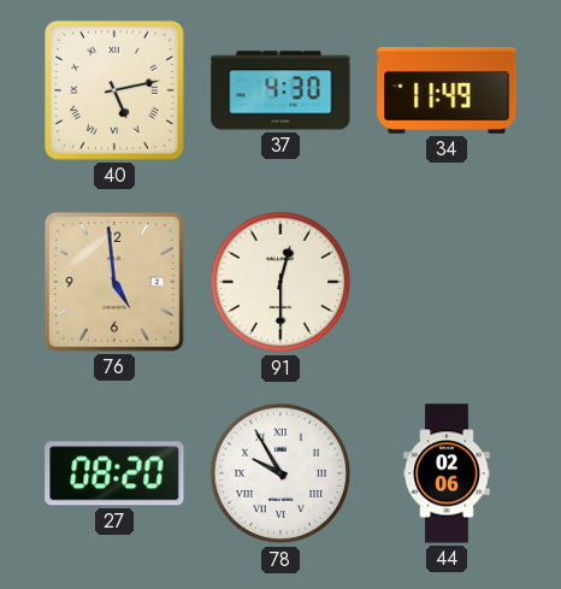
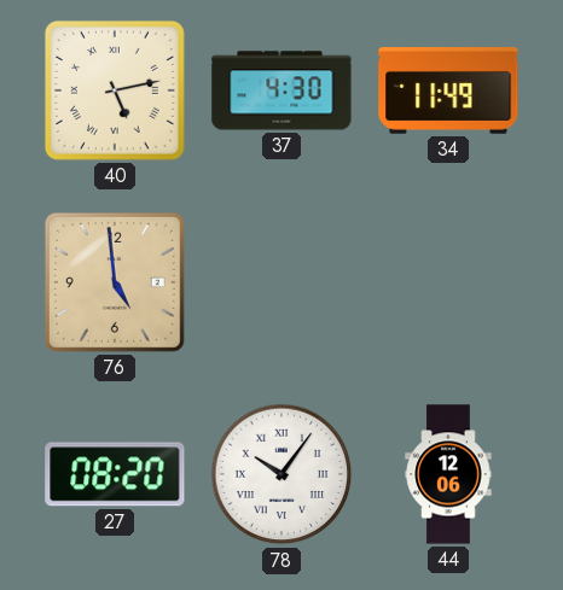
91: 12:30 -> none (280, 282)
78: 9:55 -> 10:06 (281, 474)
44: 02:06 -> 12:06 (448, 474)
